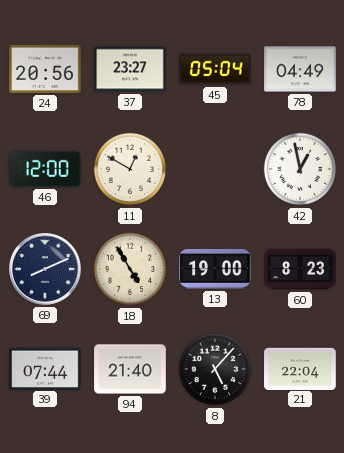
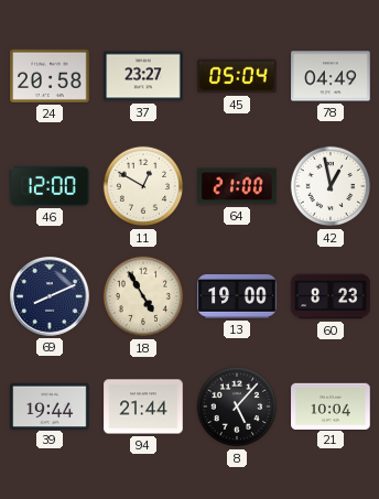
24: 20:56 -> 20:58 (50, 76)
64: none -> 21:00 (237, 186)
39: 07:44 -> 19:44 (50, 405)
94: 21:40 -> 21:44 (143, 406)
21: 22:04 -> 10:04 (331, 405)
